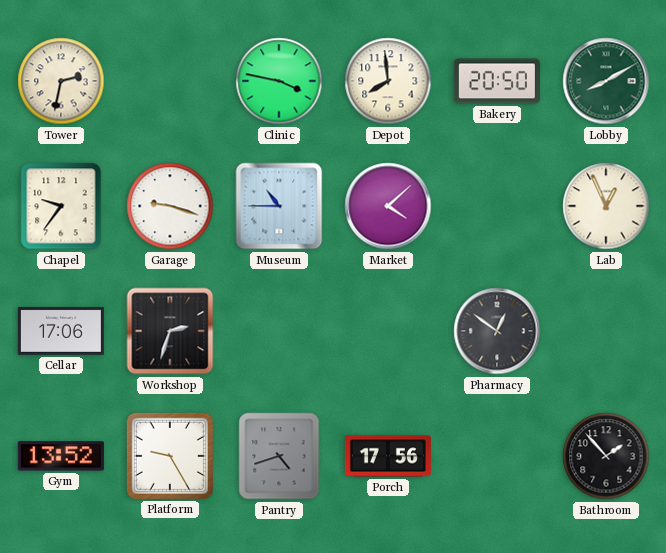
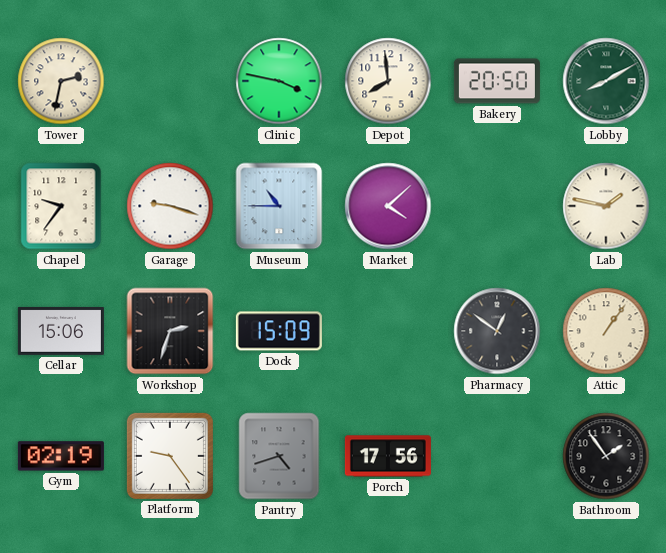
Lab: 12:56 -> 1:47 (606, 206)
Cellar: 17:06 -> 15:06 (61, 331)
Dock: none -> 15:09 (279, 331)
Attic: none -> 1:06 (606, 331)
Gym: 13:52 -> 02:19 (61, 456)
Platform: 9:25 -> 9:24 (170, 456)
Bathroom: 1:53 -> 1:54 (606, 456)
